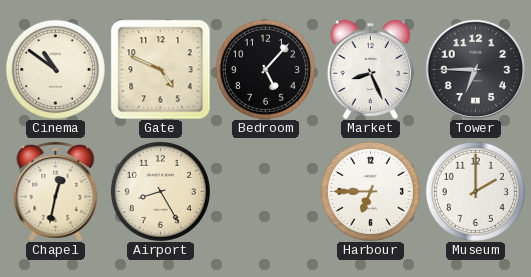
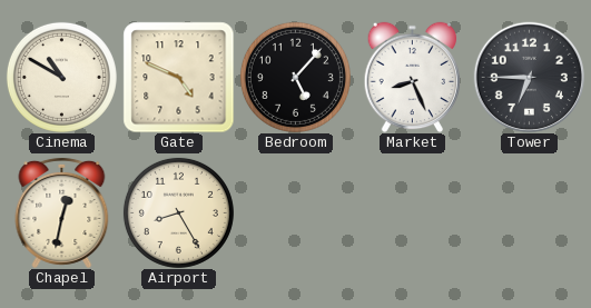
Cinema: 10:51 -> 10:50 (61, 77)
Harbour: 6:45 -> none (370, 191)
Museum: 2:00 -> none (475, 191)
